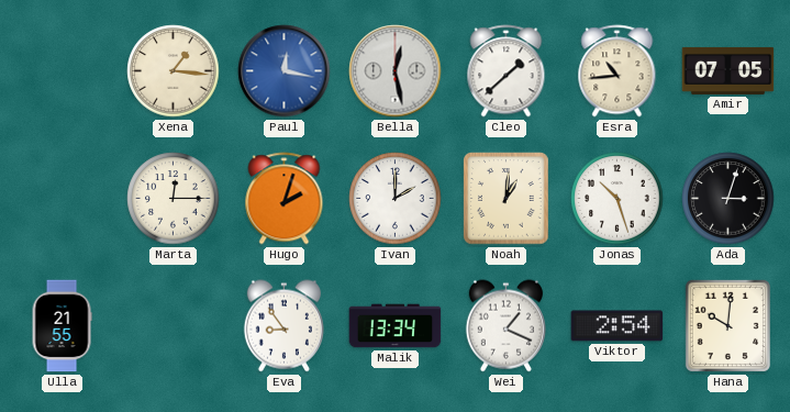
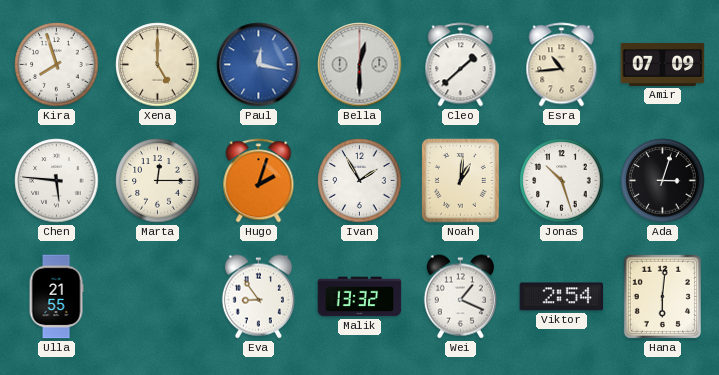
Kira: none -> 7:57 (57, 65)
Xena: 1:16 -> 5:00 (158, 65)
Bella: 12:28 -> 12:30 (360, 65)
Amir: 07:05 -> 07:09 (663, 64)
Chen: none -> 5:46 (57, 181)
Ivan: 2:00 -> 1:55 (360, 181)
Malik: 13:34 -> 13:32 (360, 297)
Hana: 10:01 -> 6:01 (662, 296)
